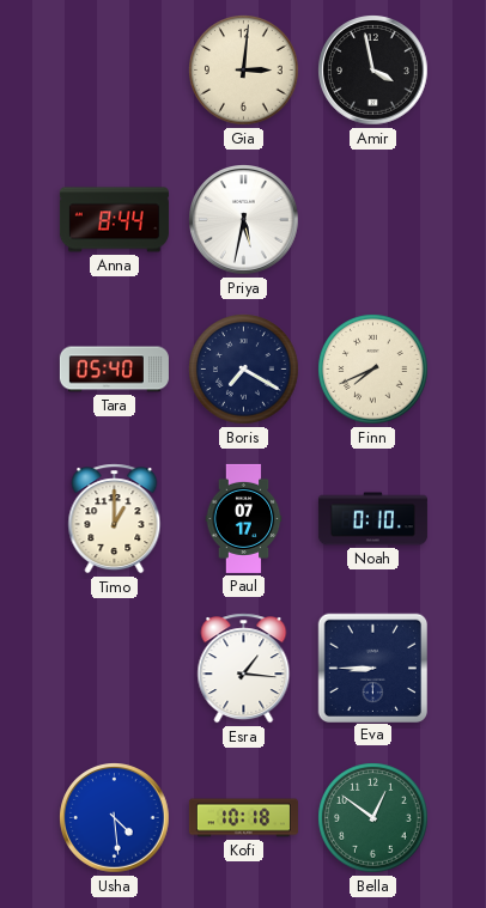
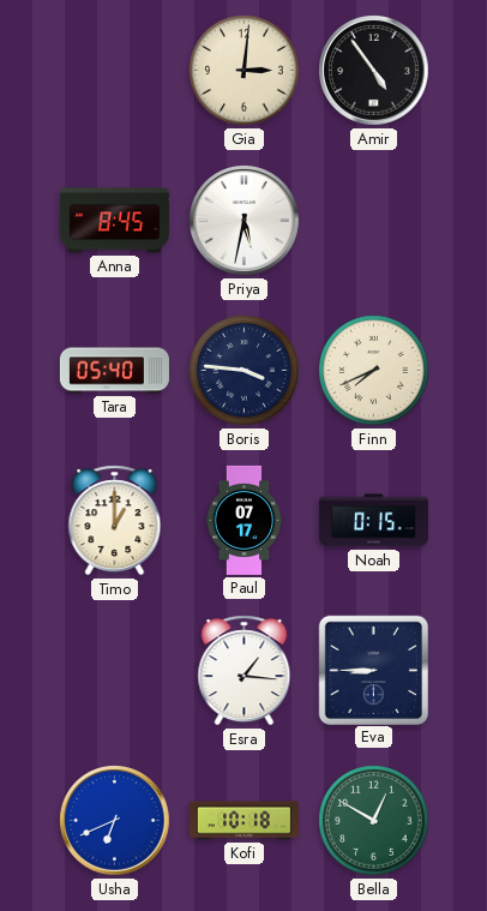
Amir: 3:58 -> 4:54 (374, 71)
Anna: 8:44 -> 8:45 (114, 221)
Boris: 7:20 -> 3:46 (245, 371)
Noah: 0:10 -> 0:15 (373, 521)
Usha: 4:29 -> 6:41 (115, 821)
Bella: 12:51 -> 12:50 (374, 821)
